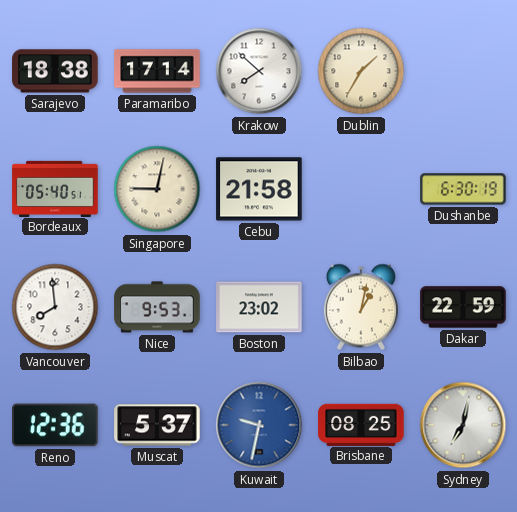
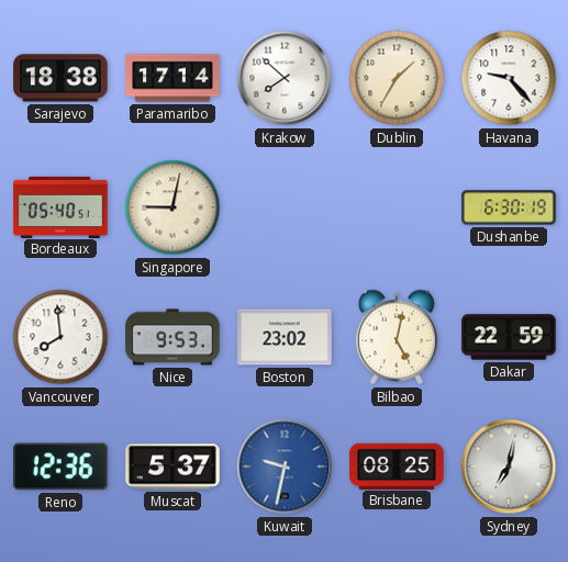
Havana: none -> 9:23 (509, 78)
Cebu: 21:58 -> none (259, 189)
Bilbao: 1:02 -> 5:02 (397, 337)
